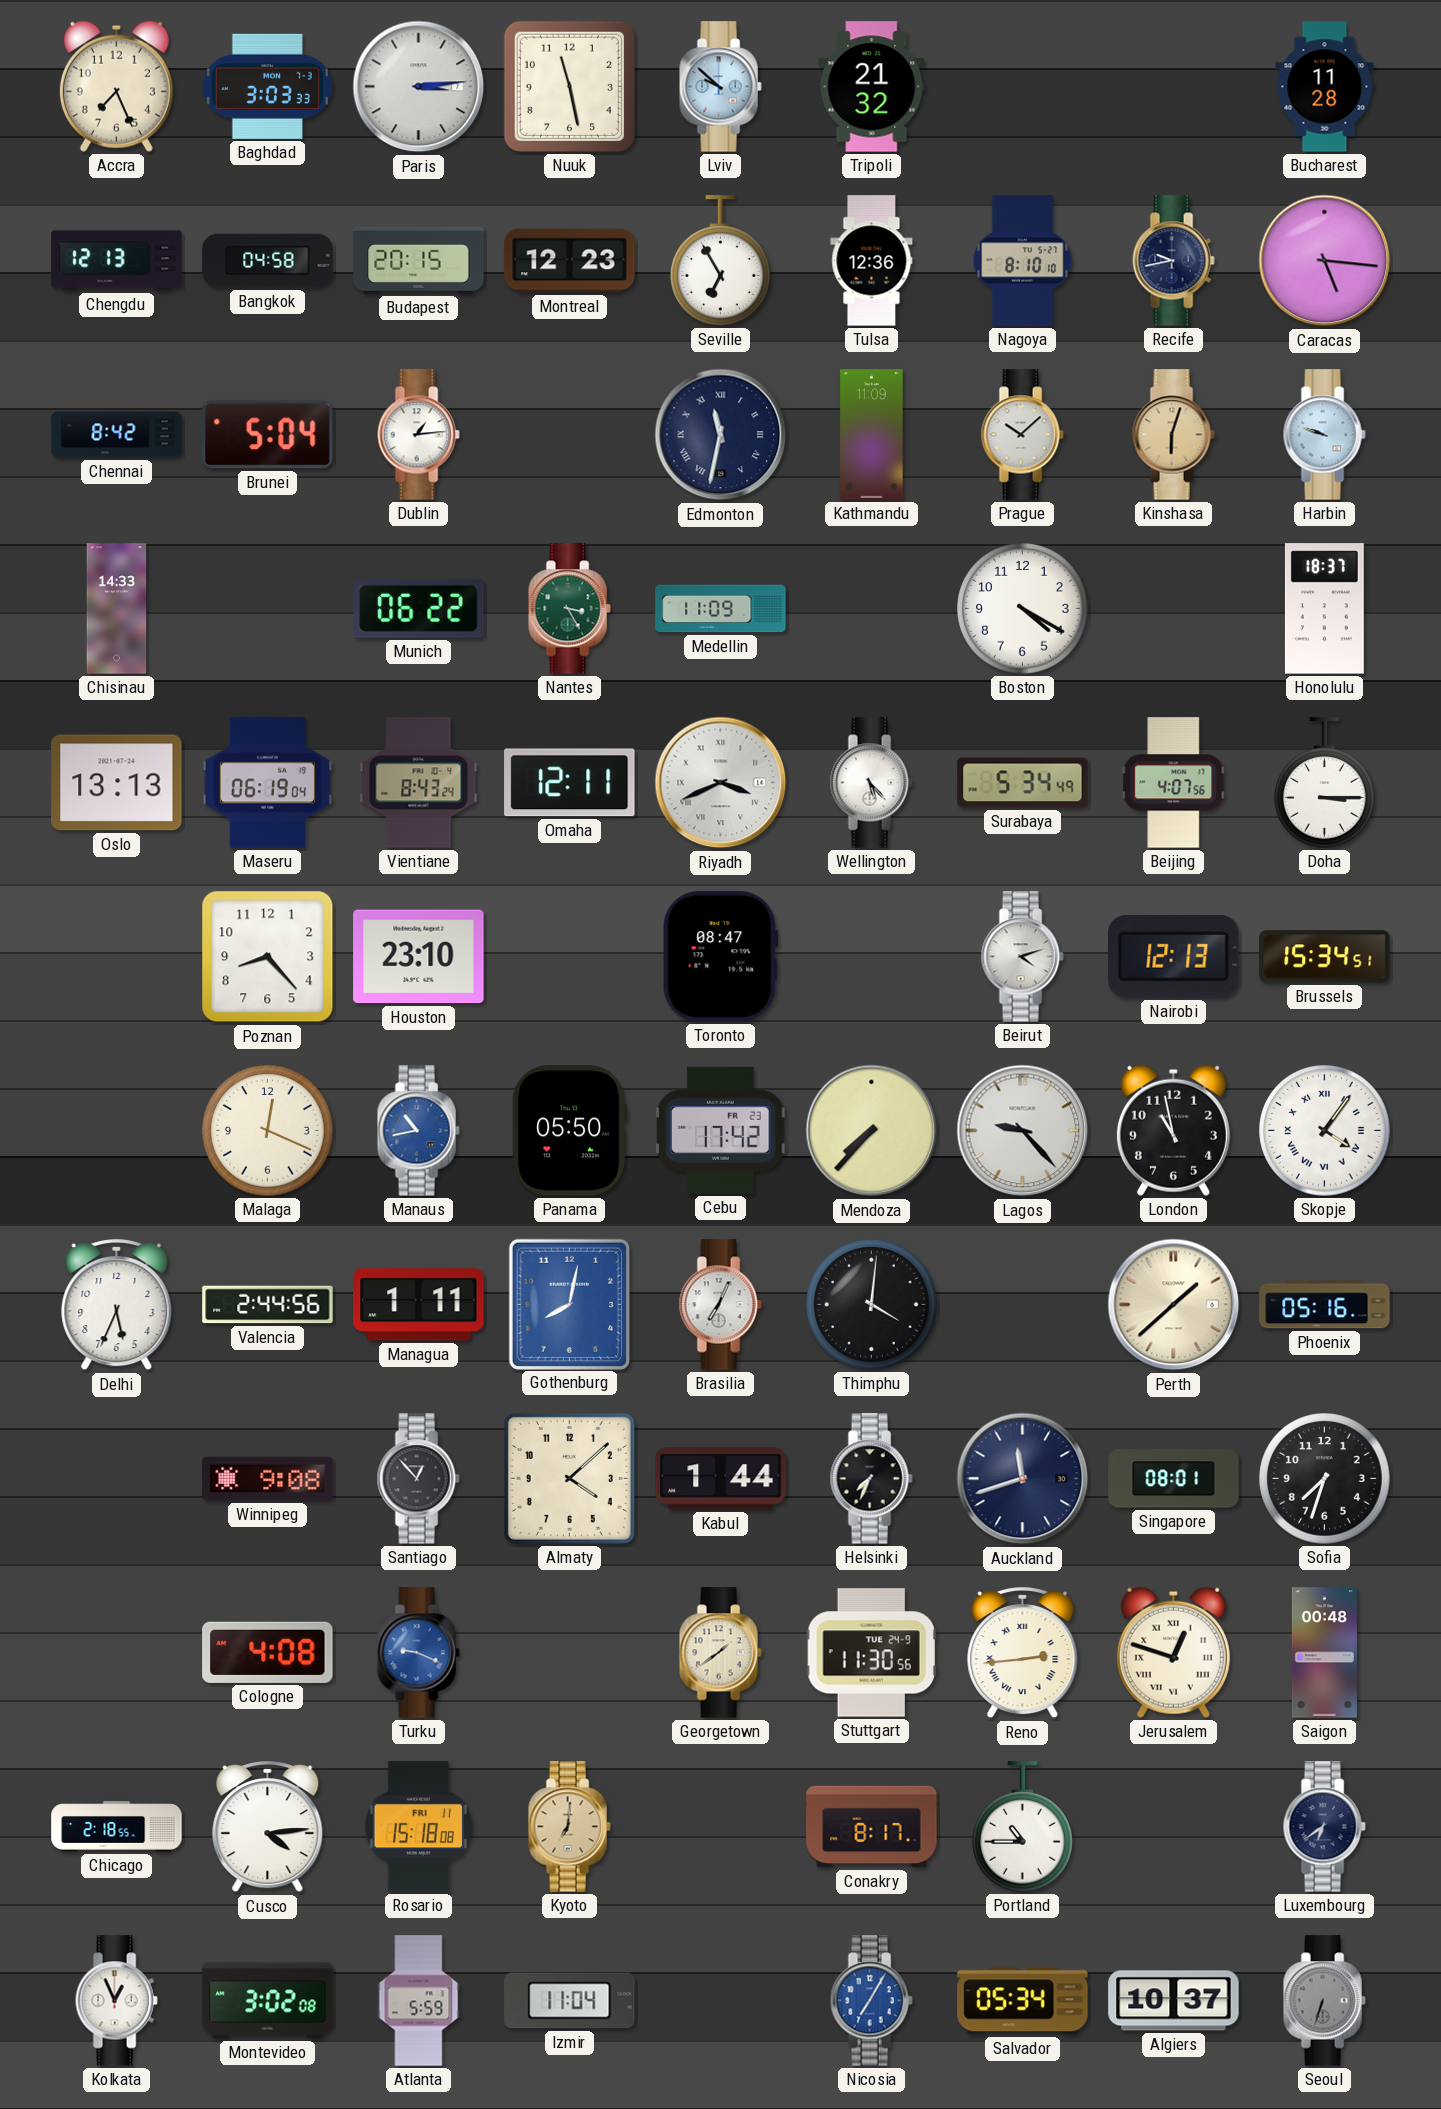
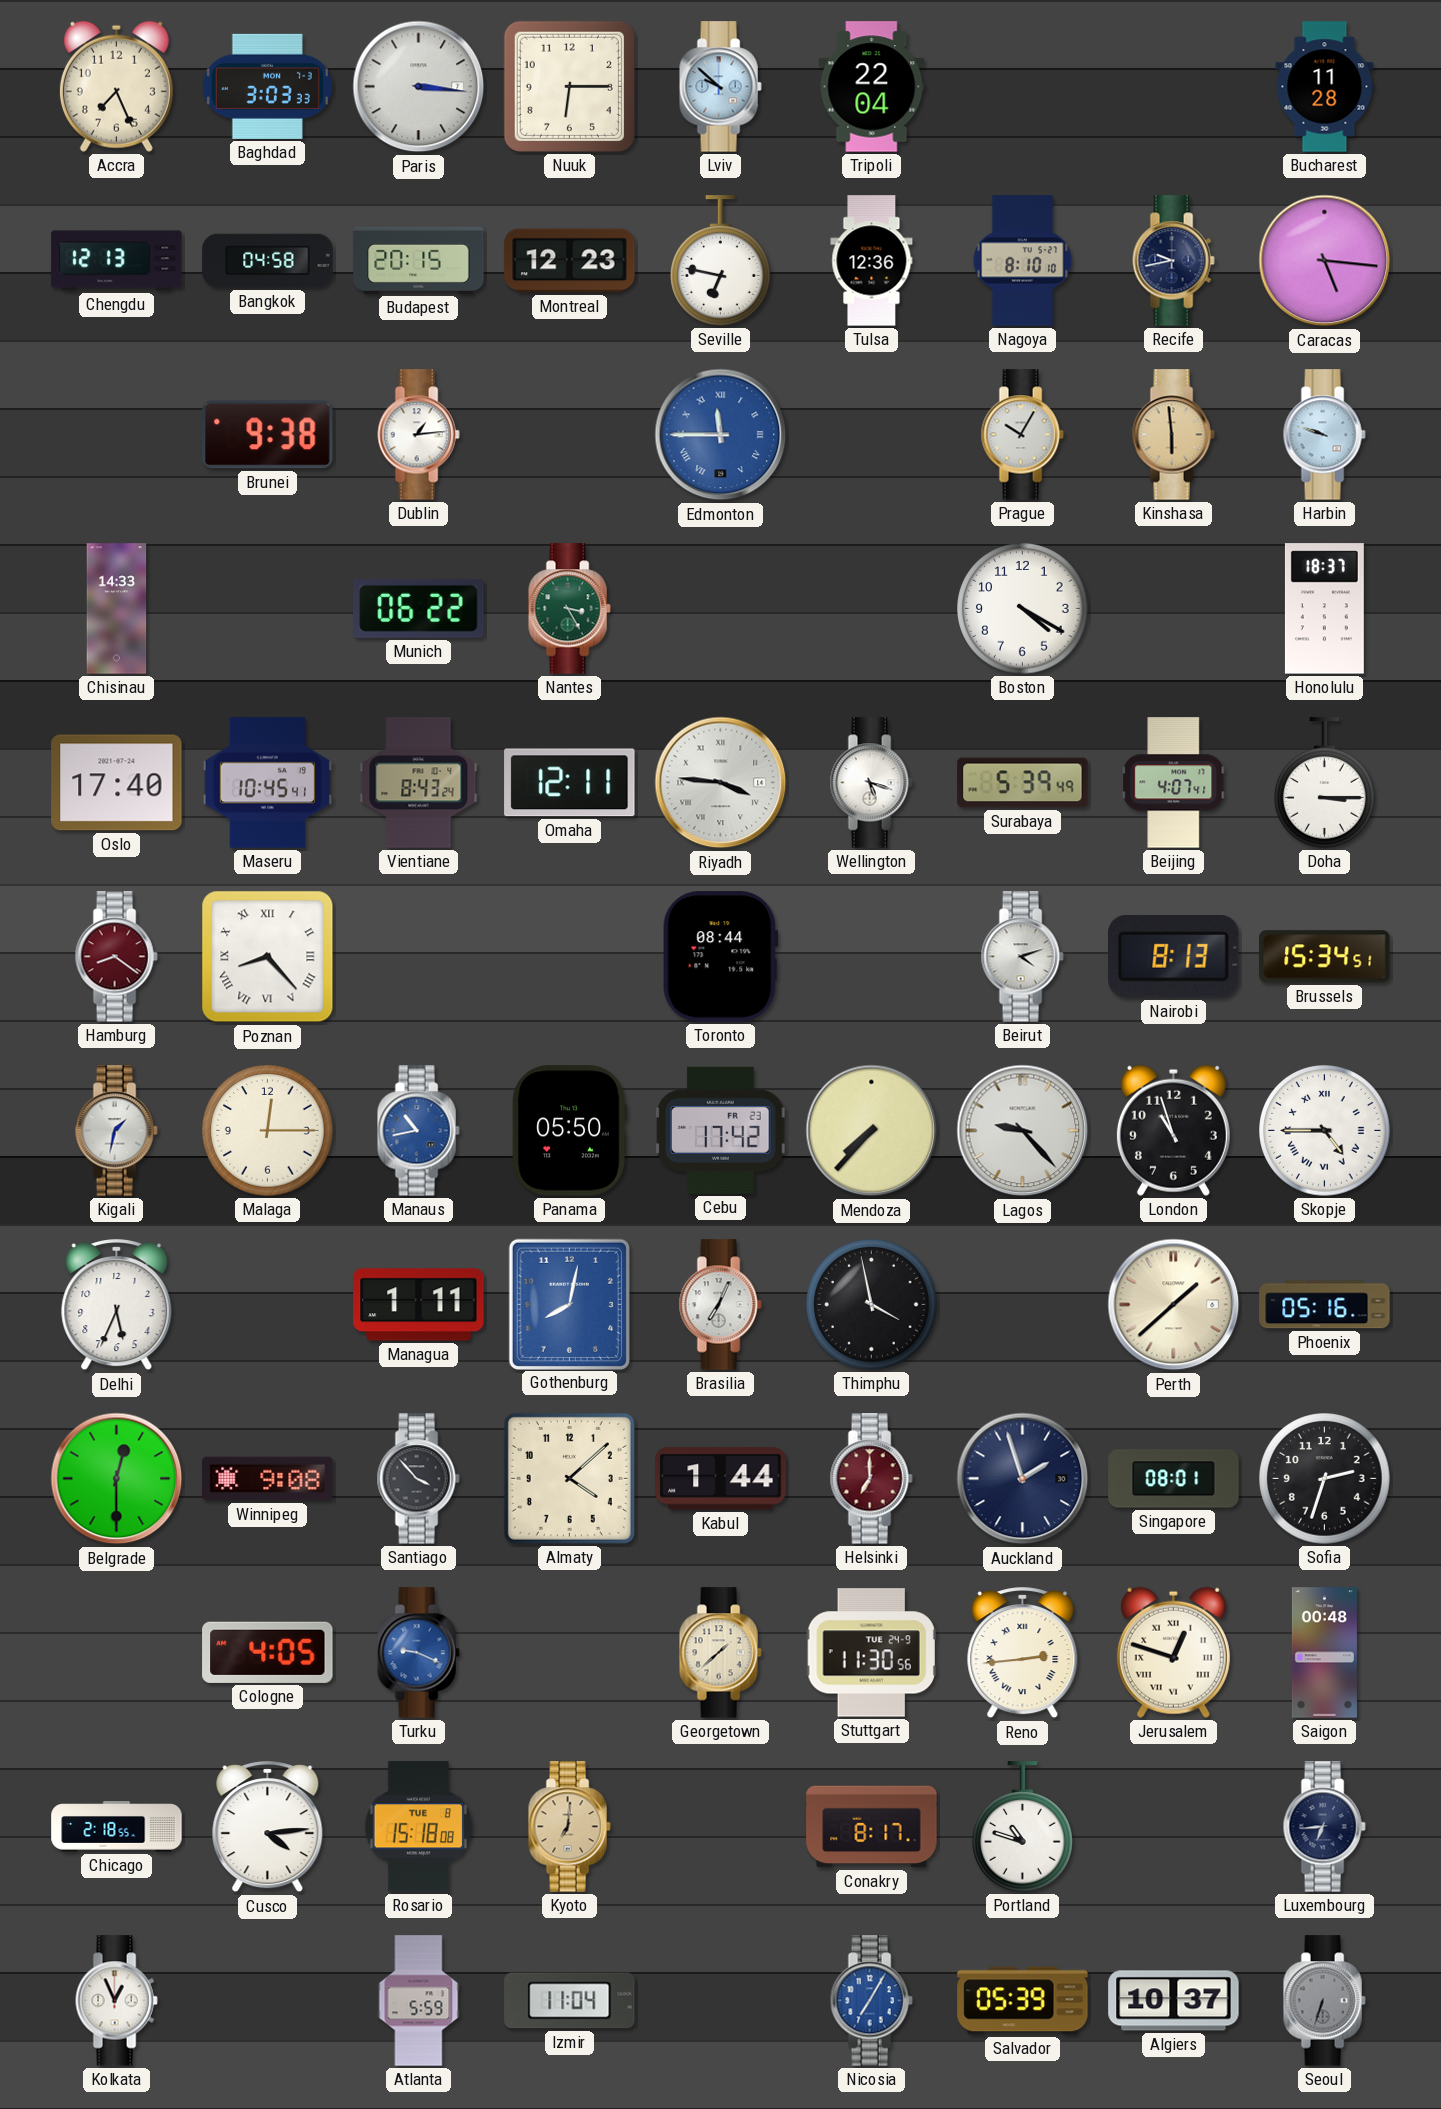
Paris: 3:14 -> 3:16 (419, 87)
Nuuk: 11:28 -> 6:15 (569, 86)
Tripoli: 21:32 -> 22:04 (872, 87)
Seville: 6:55 -> 6:47 (721, 261)
Chennai: 8:42 -> none (117, 435)
Brunei: 5:04 -> 9:38 (268, 435)
Edmonton: 11:32 -> 11:45 (721, 435)
Edmonton dial: navy -> blue (721, 435)
Kathmandu: 11:09 -> none (872, 435)
Prague: 10:08 -> 10:05 (1022, 435)
Kinshasa: 6:03 -> 5:59 (1173, 435)
Medellin: 11:09 -> none (721, 609)
Oslo: 13:13 -> 17:40 (117, 783)
Maseru: 06:19 -> 10:45 (267, 783)
Riyadh: 3:41 -> 3:46 (721, 783)
Wellington: 5:23 -> 5:18 (871, 783)
Surabaya: 5:34 -> 5:39 (1023, 783)
Beijing: 4:07:56 -> 4:07:41 (1174, 783)
Hamburg: none -> 8:21 (116, 957)
Poznan numerals: Arabic -> Roman (268, 957)
Houston: 23:10 -> none (419, 957)
Toronto: 08:47 -> 08:44 (720, 957)
Nairobi: 12:13 -> 8:13 (1174, 957)
Kigali: none -> 1:32 (116, 1131)
Malaga: 12:19 -> 12:15 (268, 1131)
London: 10:58 -> 10:57 (1173, 1130)
Skopje: 4:06 -> 4:45 (1325, 1131)
Valencia: 2:44 -> none (268, 1305)
Thimphu: 4:01 -> 3:58 (872, 1305)
Belgrade: none -> 12:30 (117, 1479)
Santiago: 12:53 -> 3:53 (418, 1479)
Helsinki: 7:34 -> 7:00 (871, 1479)
Helsinki dial: black -> burgundy (871, 1479)
Auckland: 11:42 -> 1:57 (1023, 1479)
Sofia: 7:33 -> 2:33 (1325, 1479)
Cologne: 4:08 -> 4:05 (268, 1652)
Georgetown: 1:39 -> 1:38 (720, 1653)
Rosario date: FRI 11 -> TUE 8 (418, 1827)
Portland: 10:45 -> 10:48 (1023, 1827)
Luxembourg: 6:39 -> 6:44 (1324, 1827)
Montevideo: 3:02 -> none (268, 2001)
Salvador: 05:34 -> 05:39 (1023, 2001)
